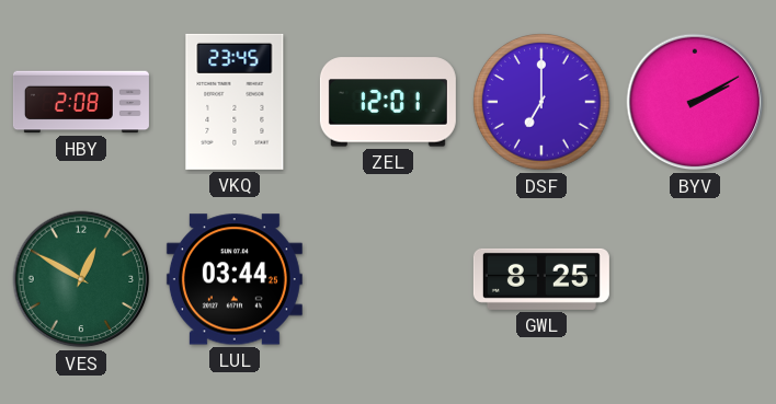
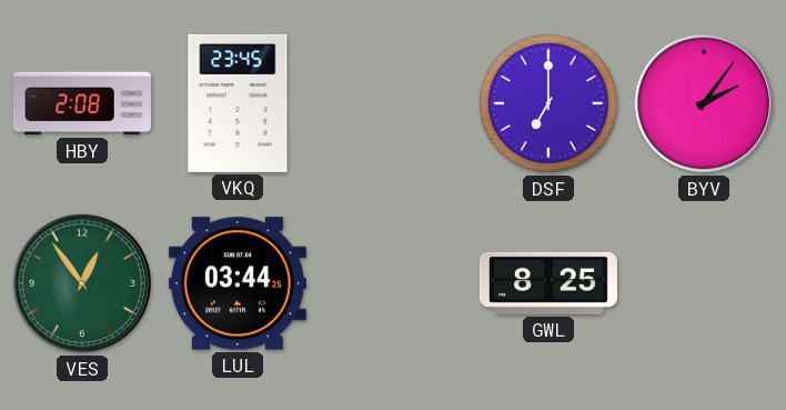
ZEL: 12:01 -> none (388, 102)
BYV: 2:10 -> 2:06 (704, 103)
VES: 12:50 -> 12:54 (82, 283)
